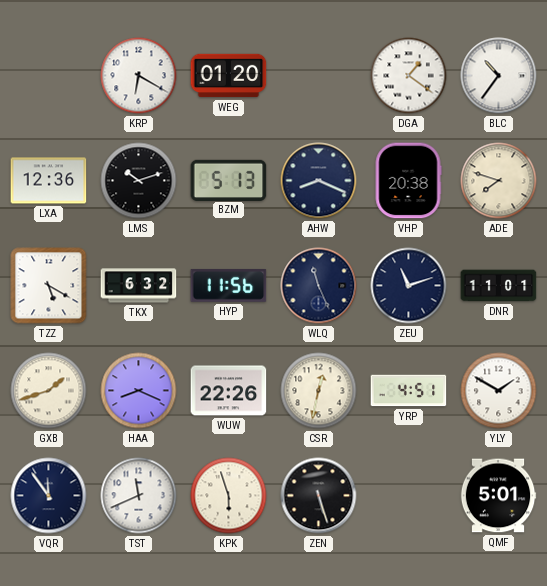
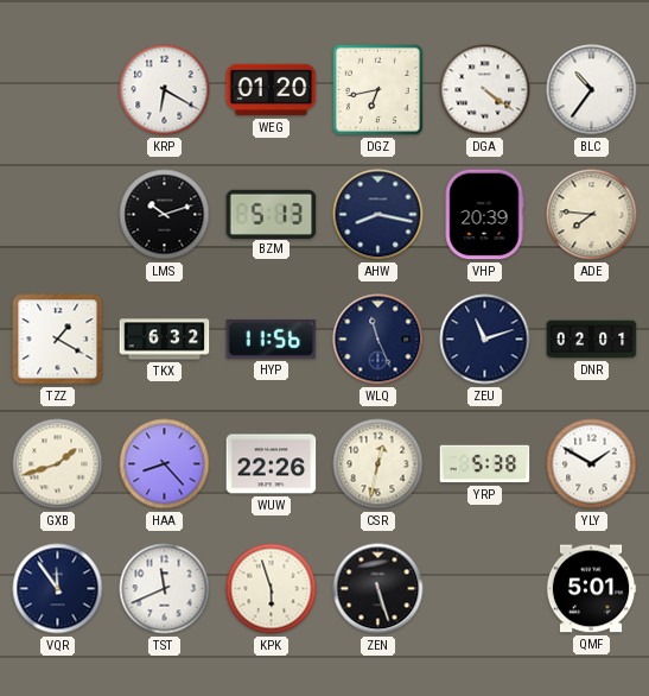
DGZ: none -> 6:43 (377, 89)
DGA: 1:21 -> 4:21 (485, 90)
LXA: 12:36 -> none (49, 181)
AHW: 8:19 -> 8:17 (378, 215)
VHP: 20:38 -> 20:39 (484, 215)
ADE: 7:48 -> 7:46 (592, 215)
TZZ: 5:20 -> 1:20 (58, 340)
DNR: 11:01 -> 02:01 (592, 340)
HAA: 8:19 -> 8:23 (165, 464)
YRP: 4:51 -> 5:38 (485, 464)
